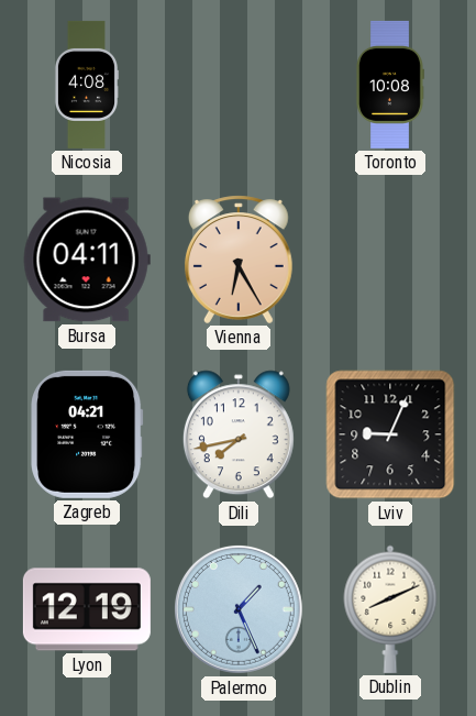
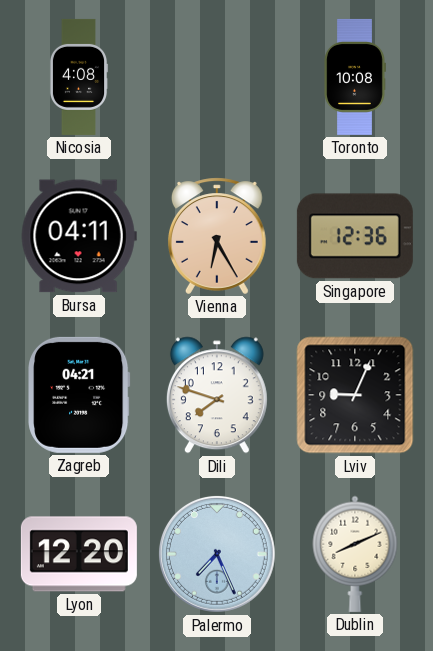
Singapore: none -> 12:36 (355, 236)
Dili: 7:43 -> 7:48 (217, 395)
Lyon: 12:19 -> 12:20 (79, 554)
Palermo: 1:26 -> 7:26 (217, 554)
